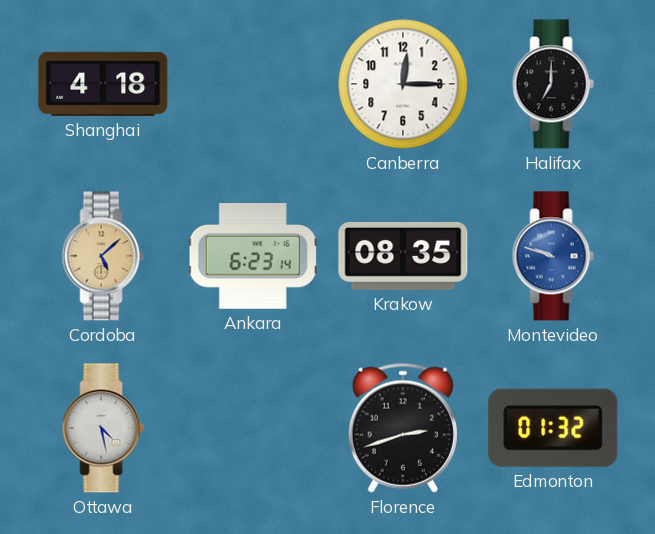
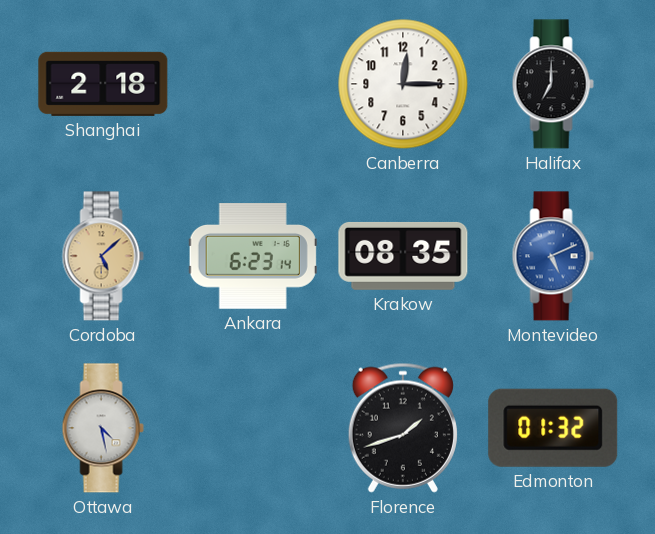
Shanghai: 4:18 -> 2:18 (103, 84)
Montevideo: 9:48 -> 5:11 (553, 256)
Florence: 2:42 -> 1:42 (403, 428)
